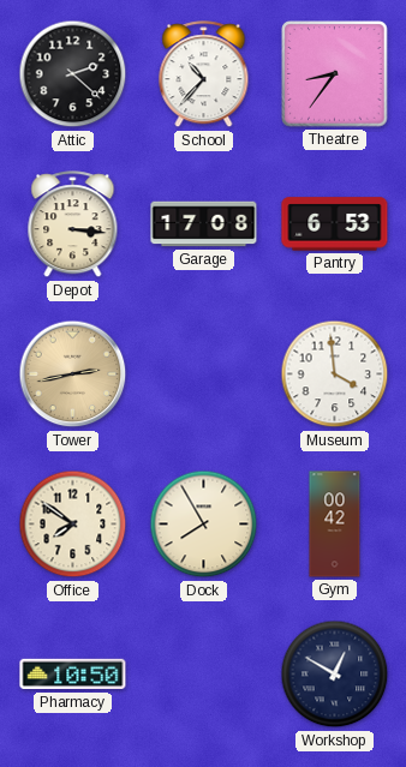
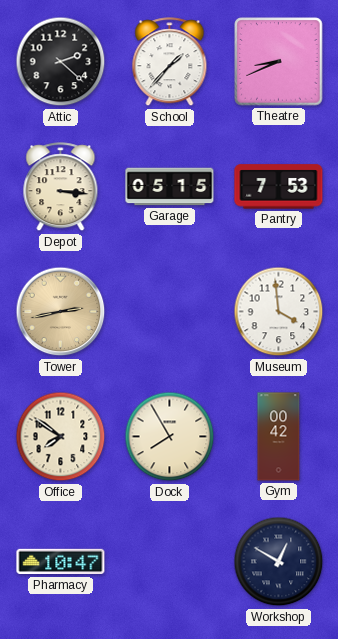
School: 10:37 -> 1:37 (170, 62)
Theatre: 8:36 -> 8:41 (279, 62)
Garage: 17:08 -> 05:15 (170, 187)
Pantry: 6:53 -> 7:53 (279, 187)
Pharmacy: 10:50 -> 10:47 (61, 562)
